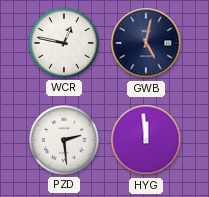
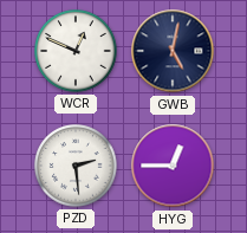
WCR: 12:47 -> 12:49 (76, 51)
HYG: 11:59 -> 12:45 (173, 166)
